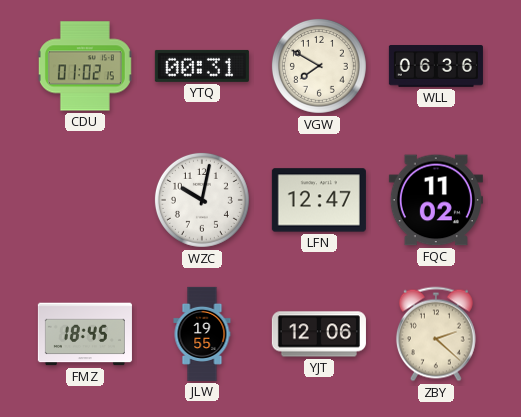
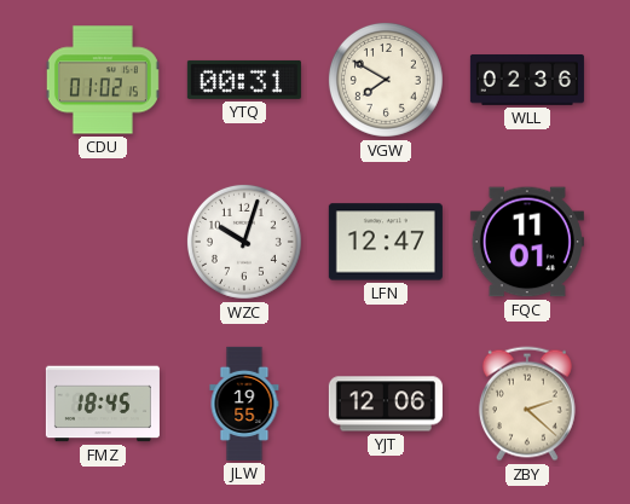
WLL: 06:36 -> 02:36 (527, 81)
WZC: 10:02 -> 10:03 (244, 242)
FQC: 11:02 -> 11:01 (527, 242)
